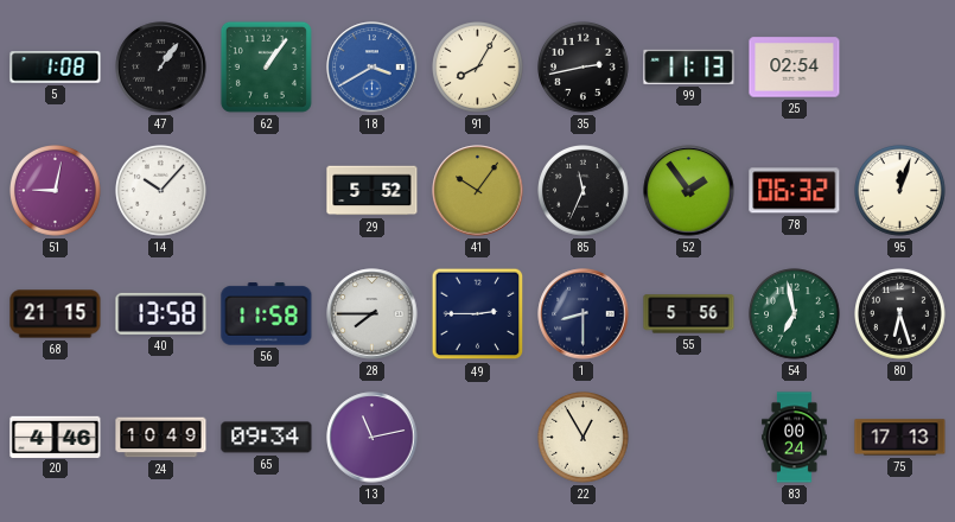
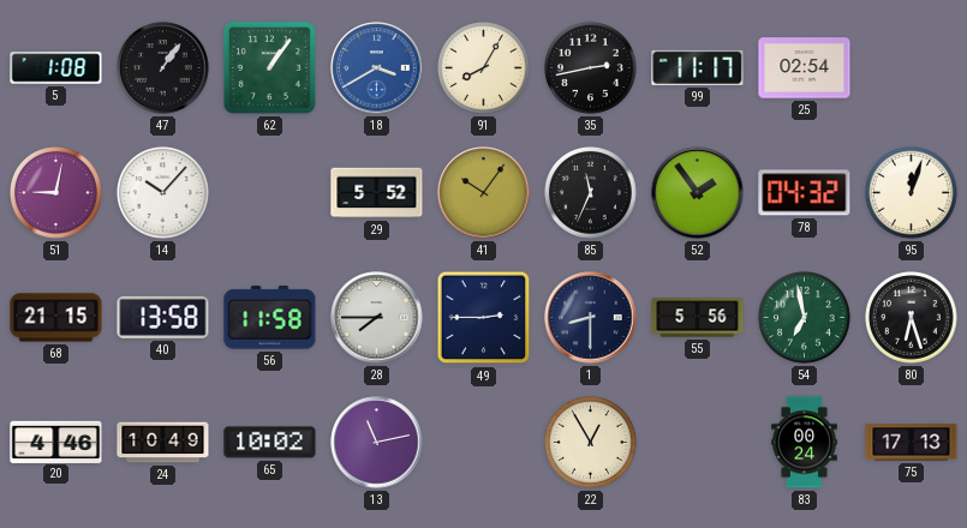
99: 11:13 -> 11:17 (698, 67)
78: 06:32 -> 04:32 (805, 193)
65: 09:34 -> 10:02 (270, 443)
